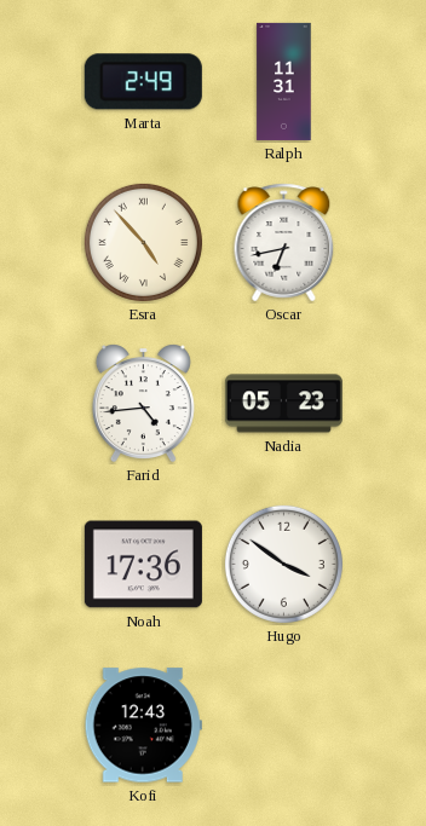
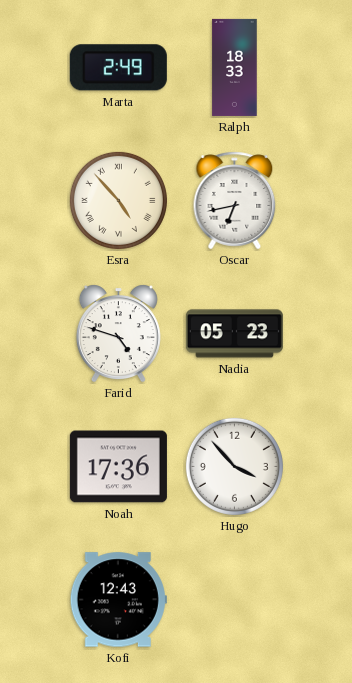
Ralph: 11:31 -> 18:33 (235, 67)
Farid: 4:44 -> 4:48 (118, 334)
Hugo: 3:51 -> 3:53 (234, 466)
